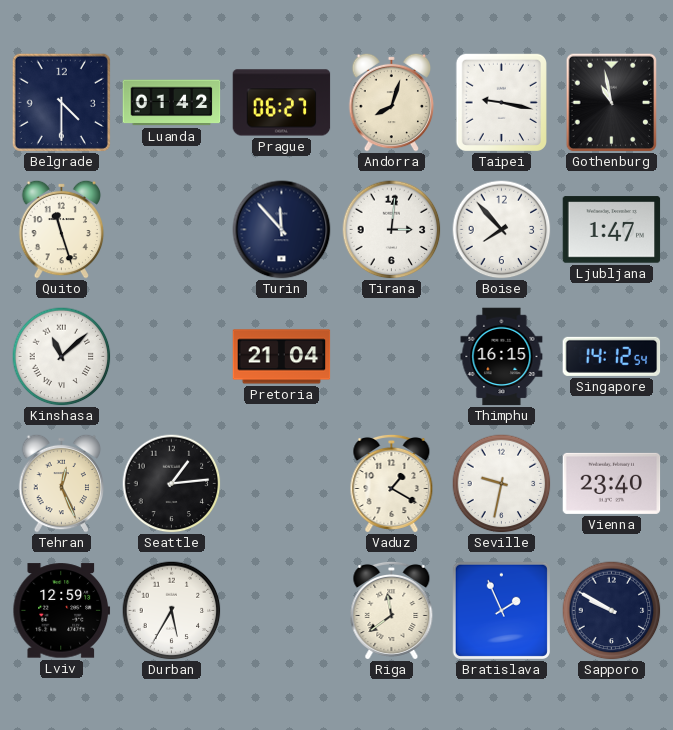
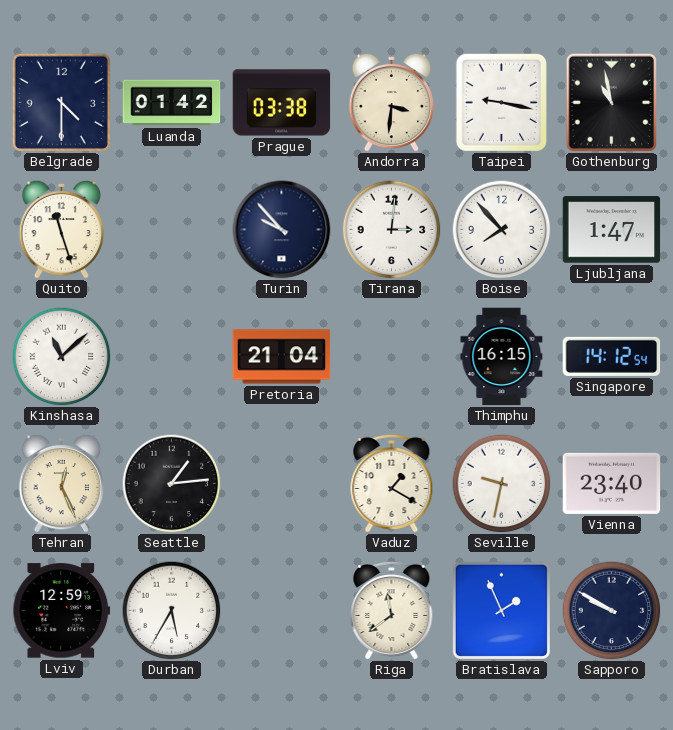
Prague: 06:27 -> 03:38 (282, 103)
Andorra: 8:03 -> 3:31 (392, 102)
Turin: 11:53 -> 9:53 (282, 230)
